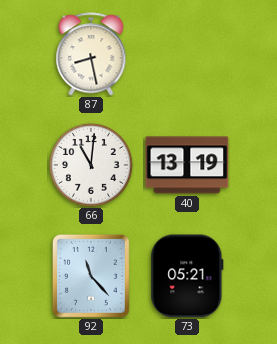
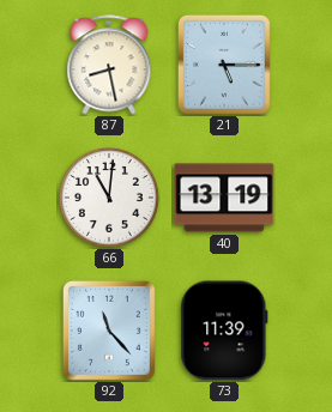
21: none -> 5:15 (224, 65)
73: 05:21 -> 11:39 (224, 331)
